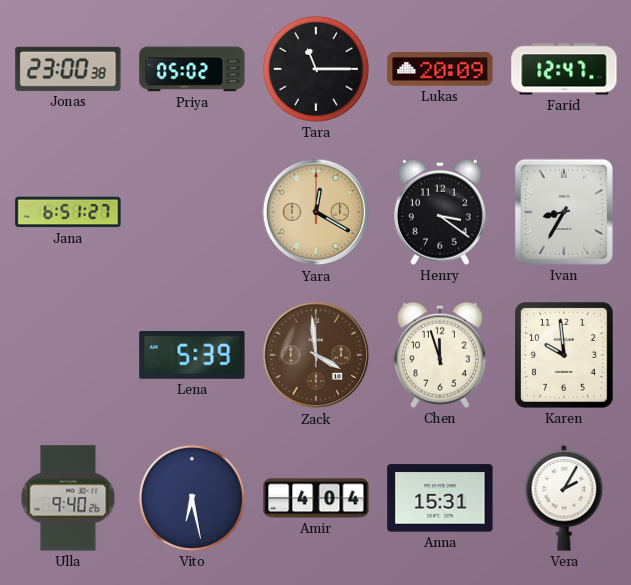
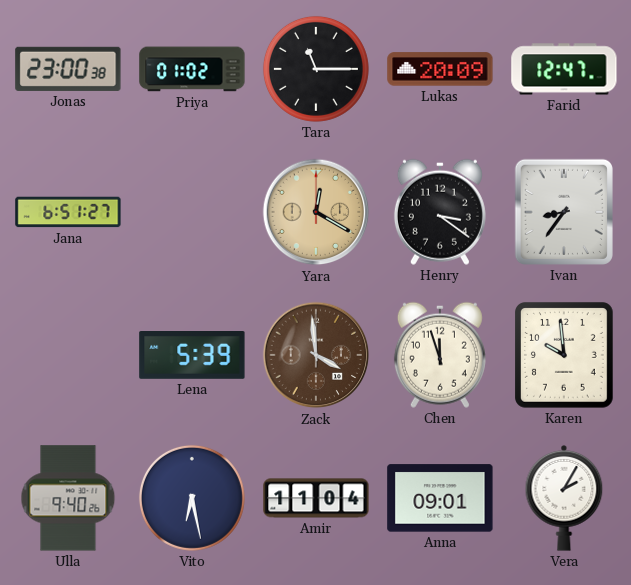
Priya: 05:02 -> 01:02 (192, 69)
Ivan: 8:35 -> 8:36 (564, 212)
Amir: 4:04 -> 11:04 (316, 498)
Anna: 15:31 -> 09:01 (440, 498)
